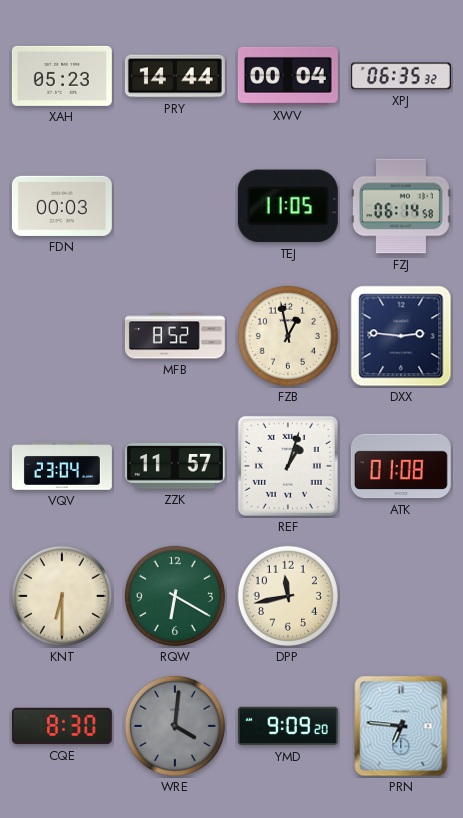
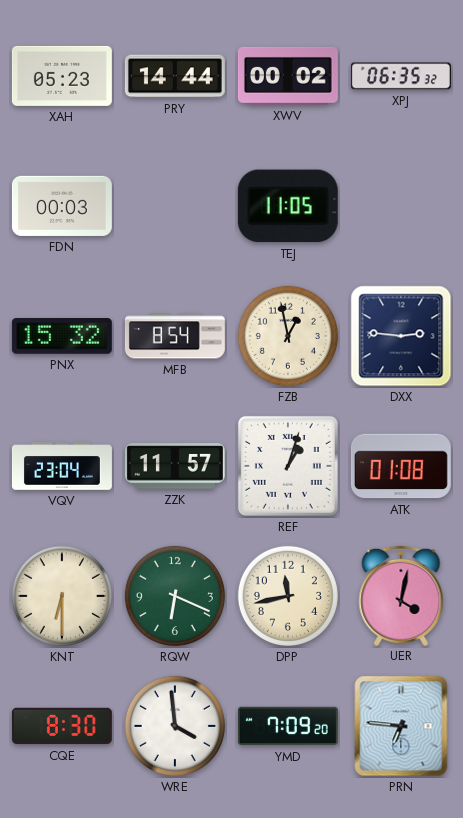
XWV: 00:04 -> 00:02 (288, 76)
FZJ: 06:14 -> none (401, 206)
PNX: none -> 15:32 (62, 337)
MFB: 8:52 -> 8:54 (175, 336)
RQW: 6:20 -> 6:19 (175, 596)
UER: none -> 4:02 (401, 595)
WRE: 4:01 -> 3:59 (175, 726)
WRE dial: grey -> white (175, 726)
YMD: 9:09 -> 7:09 (288, 726)
